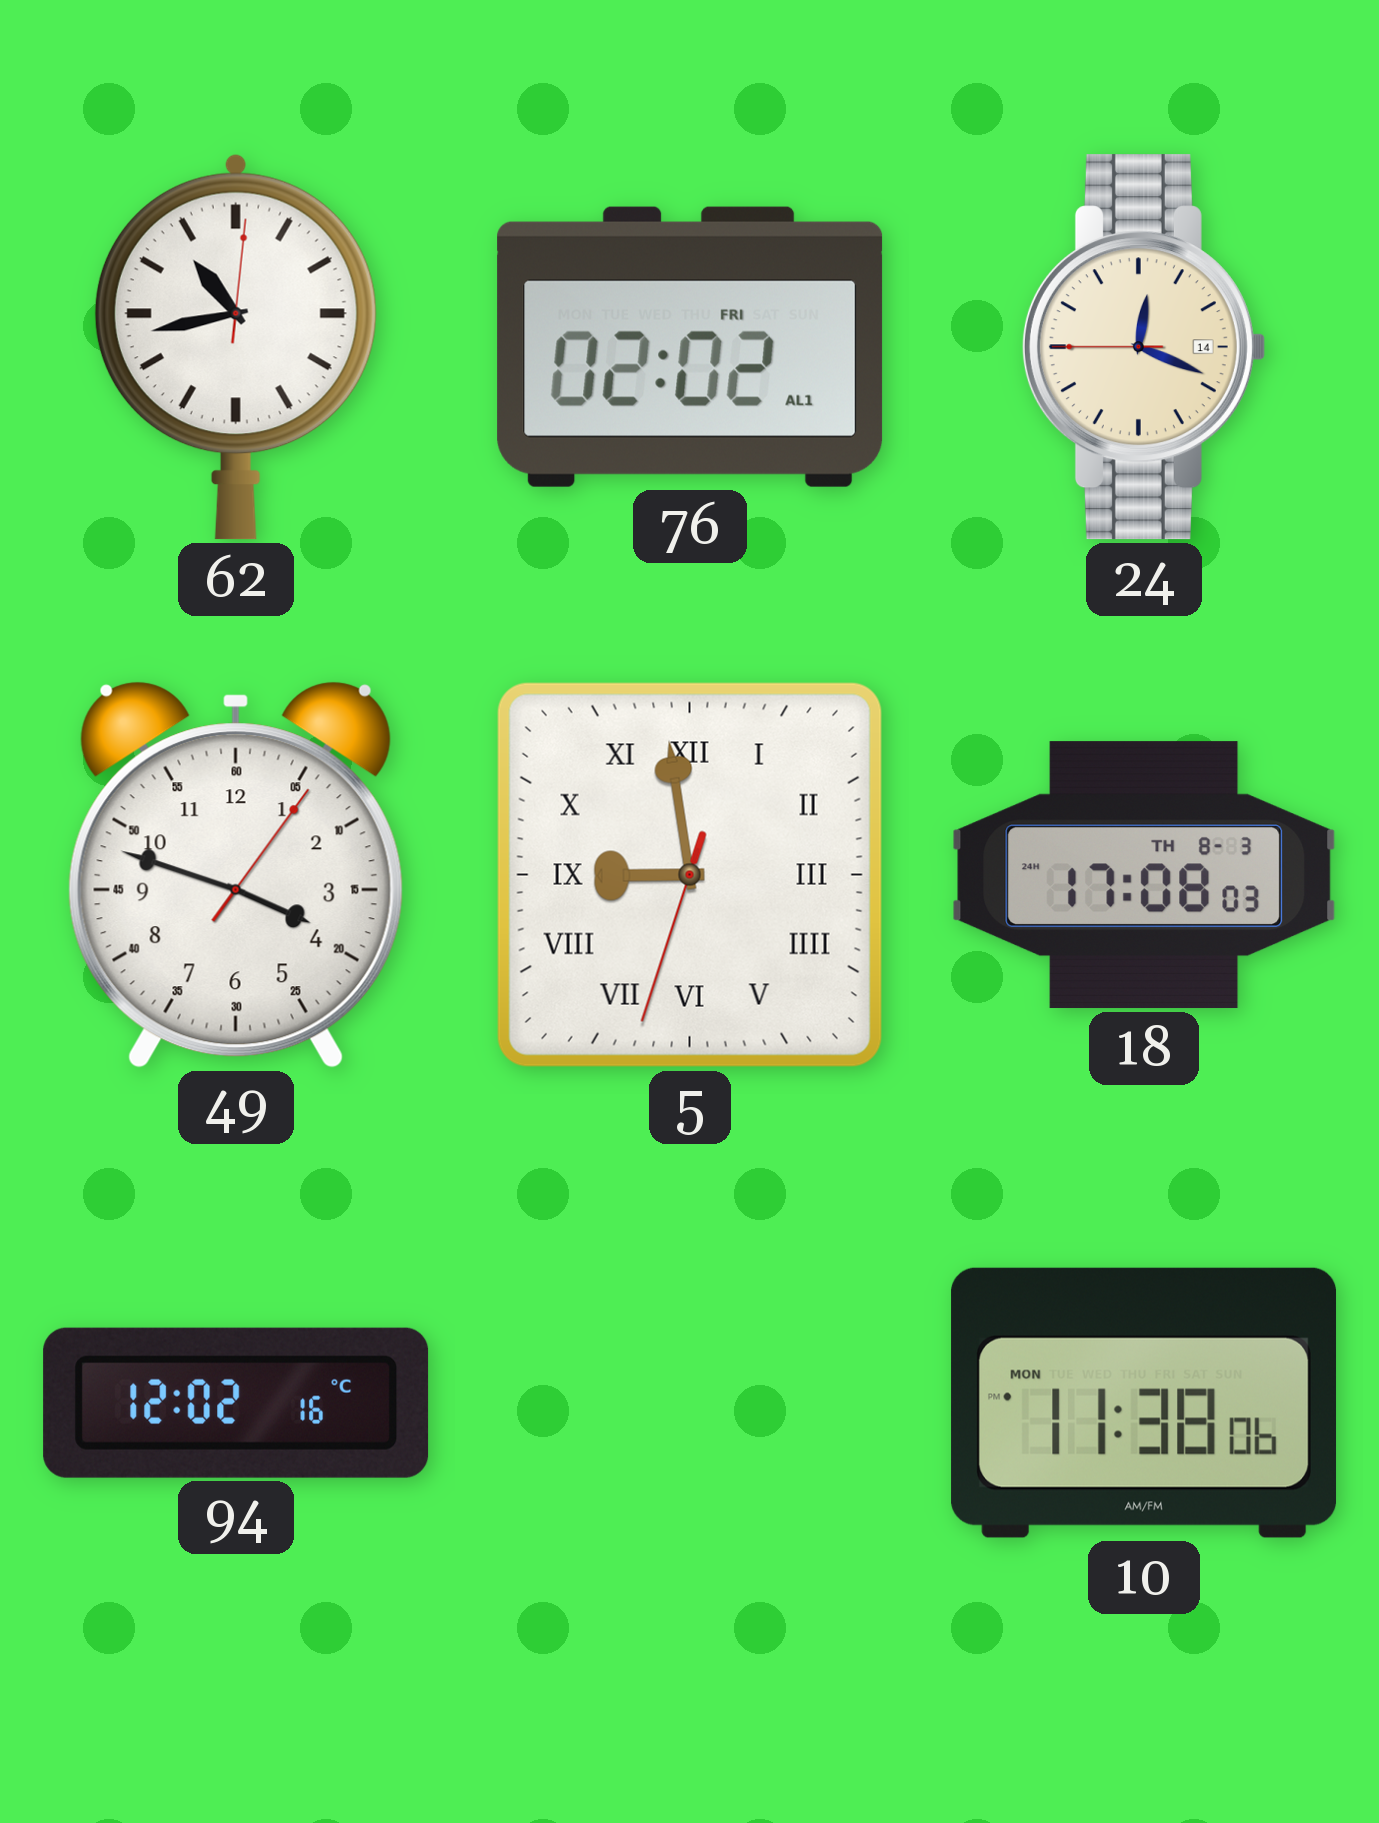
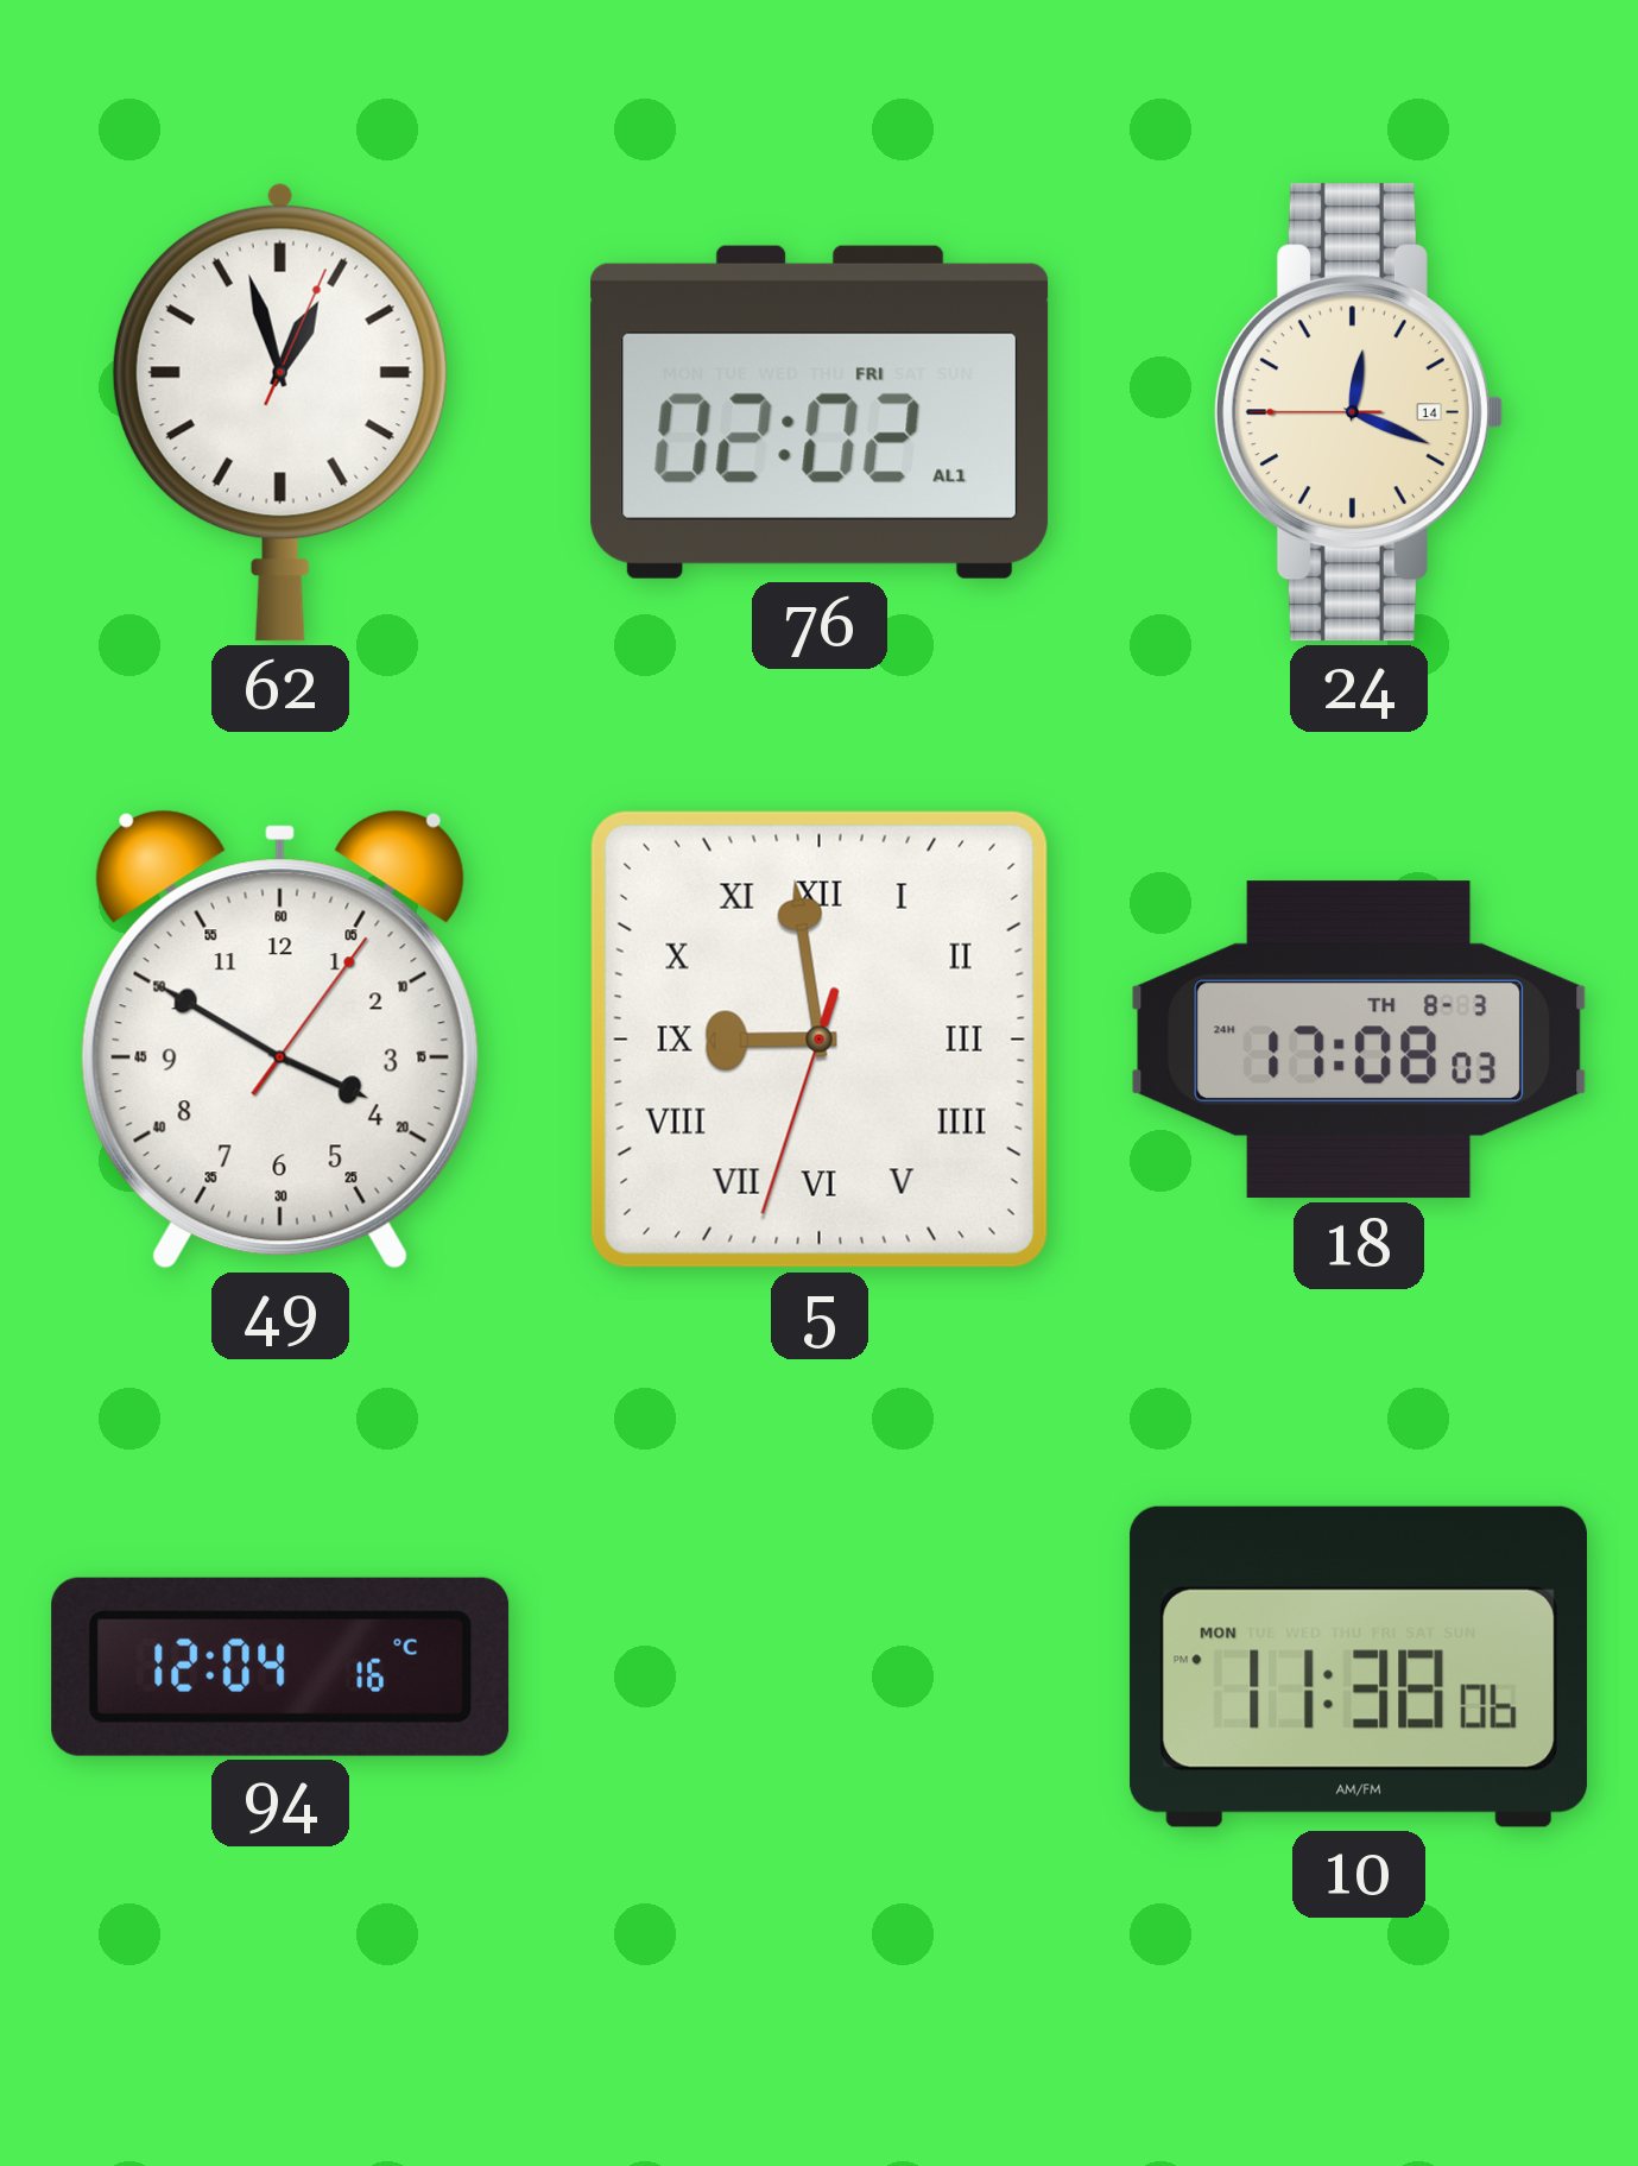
62: 10:43 -> 12:57 (280, 412)
49: 3:48 -> 3:50 (280, 1040)
94: 12:02 -> 12:04 (280, 1667)
